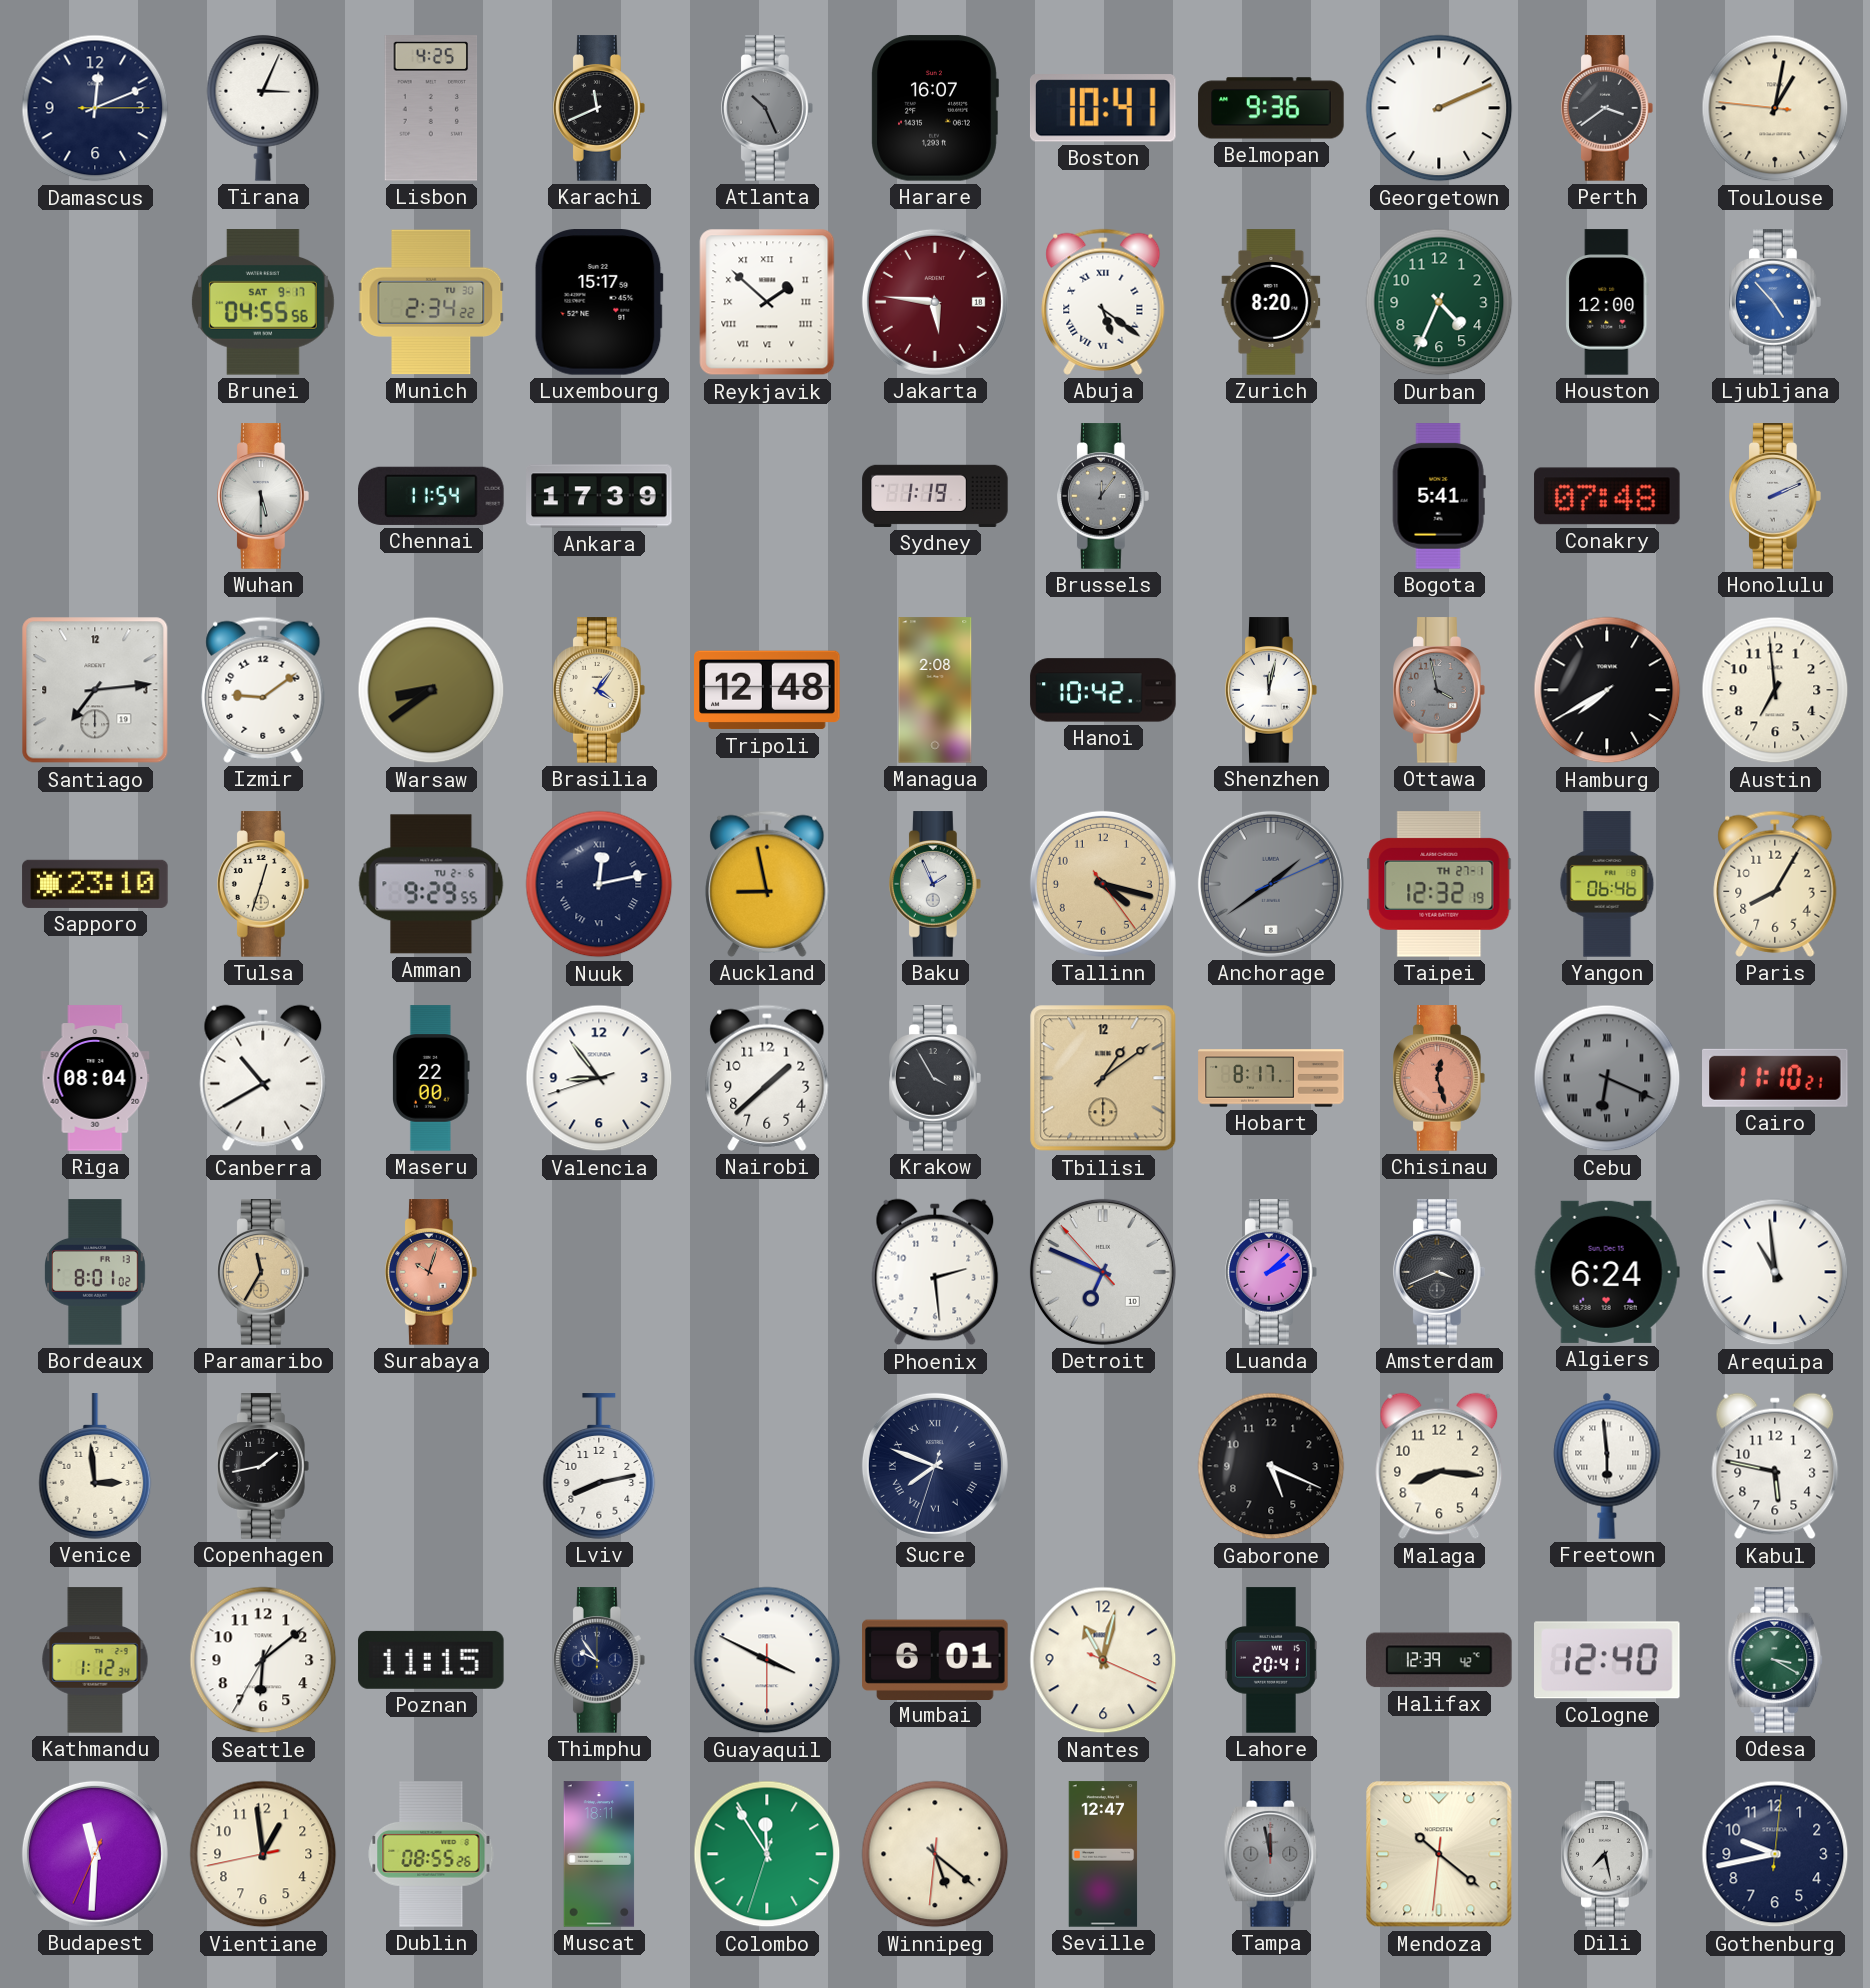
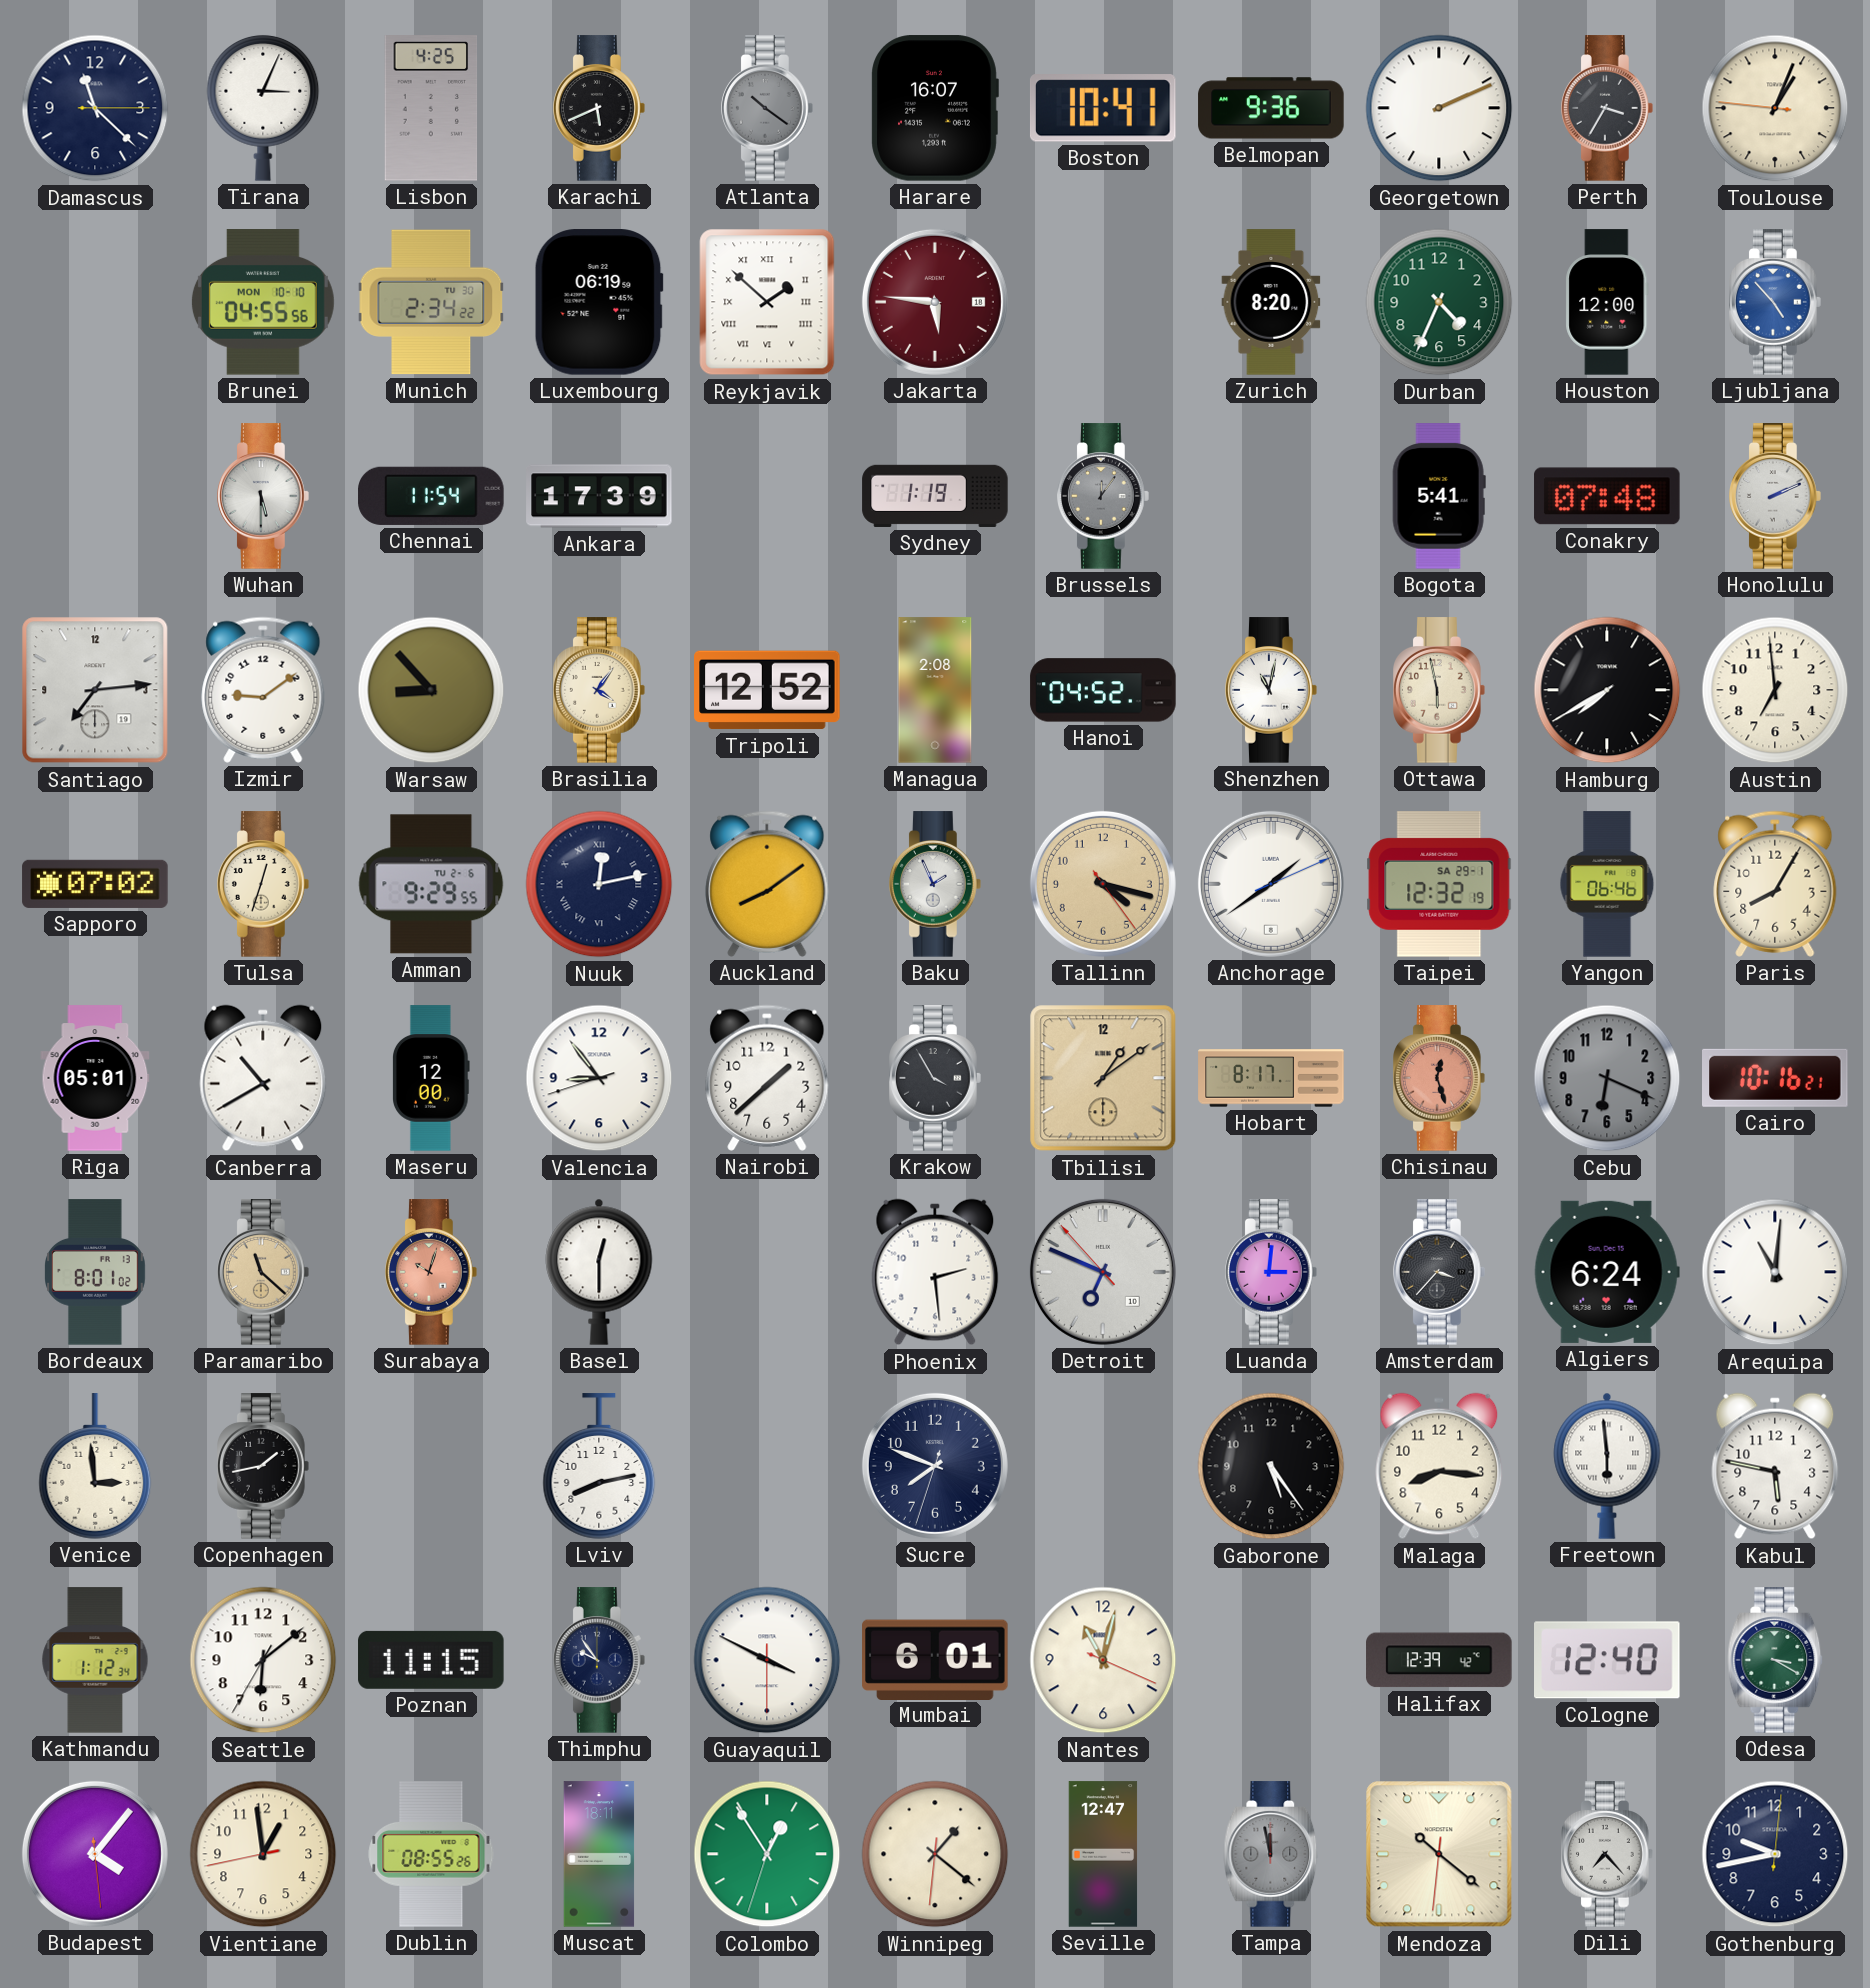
Damascus: 12:11 -> 11:22 (95, 108)
Karachi: 11:41 -> 5:41 (600, 108)
Atlanta: 10:26 -> 10:21 (768, 108)
Perth: 3:39 -> 3:35 (1608, 108)
Toulouse: 1:01 -> 1:03 (1775, 108)
Brunei date: SAT 9-17 -> MON 10-10 (263, 302)
Luxembourg: 15:17 -> 06:19 (599, 302)
Abuja: 5:21 -> none (1103, 302)
Warsaw: 8:39 -> 8:53 (431, 690)
Tripoli: 12:48 -> 12:52 (767, 690)
Hanoi: 10:42 -> 04:52 (1103, 690)
Shenzhen: 12:02 -> 11:02 (1272, 690)
Ottawa: 3:58 -> 5:58 (1440, 690)
Ottawa dial: grey -> cream (1440, 690)
Sapporo: 23:10 -> 07:02 (95, 884)
Auckland: 8:58 -> 8:09 (767, 884)
Anchorage dial: grey -> white (1271, 884)
Taipei date: TH 27-1 -> SA 29-1 (1439, 884)
Riga: 08:04 -> 05:01 (95, 1078)
Maseru: 22:00 -> 12:00 (432, 1078)
Cebu numerals: Roman -> Arabic (1607, 1078)
Cairo: 11:10 -> 10:16 (1776, 1078)
Paramaribo: 11:35 -> 11:22 (264, 1272)
Basel: none -> 12:30 (599, 1272)
Luanda: 2:08 -> 3:01 (1272, 1272)
Amsterdam: 3:41 -> 3:37 (1440, 1272)
Arequipa: 10:59 -> 11:01 (1775, 1272)
Sucre numerals: Roman -> Arabic (935, 1466)
Gaborone: 5:19 -> 5:24 (1271, 1466)
Lahore: 20:41 -> none (1271, 1660)
Budapest: 11:30 -> 4:06 (95, 1854)
Colombo: 11:54 -> 12:54 (767, 1854)
Winnipeg: 5:21 -> 1:21 (935, 1854)
Dili: 7:28 -> 7:23 (1608, 1854)
